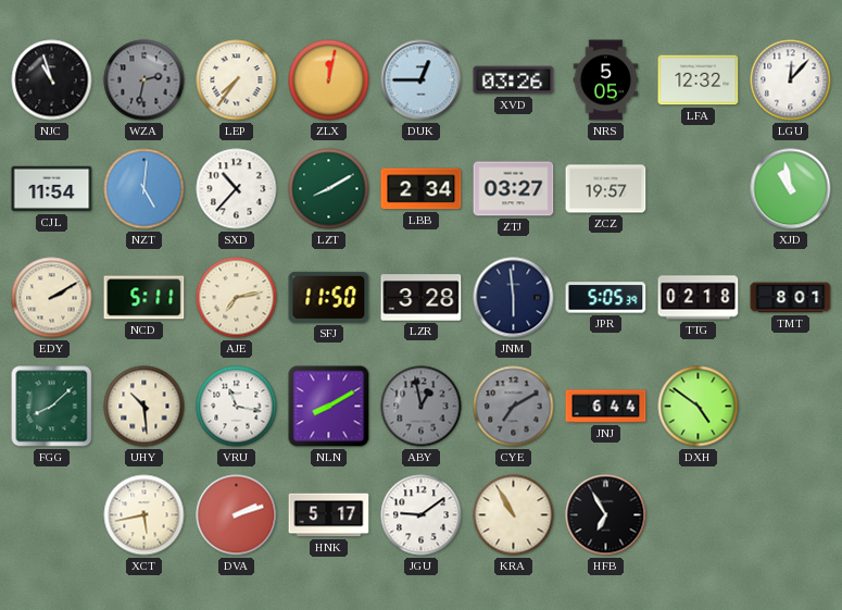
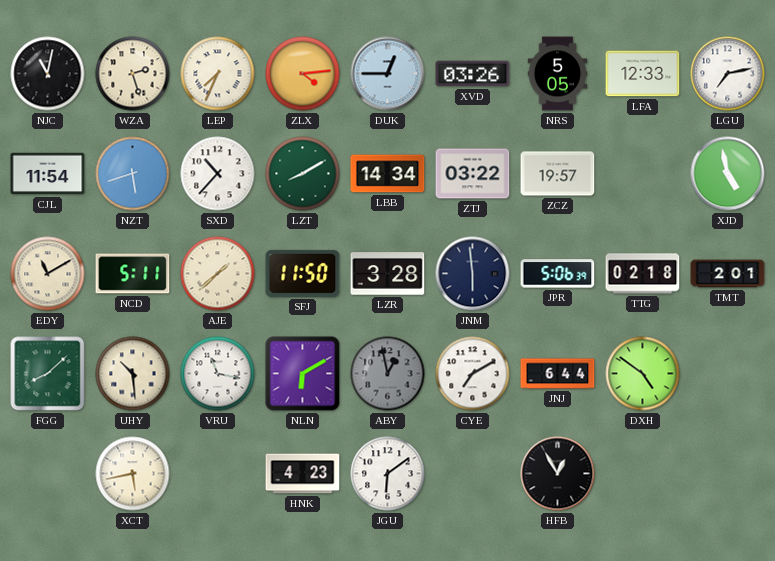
NJC: 10:57 -> 11:02 (48, 74)
WZA: 2:32 -> 2:27 (133, 74)
WZA dial: grey -> cream (133, 74)
LEP: 7:36 -> 7:34 (218, 74)
ZLX: 12:02 -> 4:14 (303, 74)
LFA: 12:32 -> 12:33 (643, 74)
LGU: 12:07 -> 7:13 (728, 74)
NZT: 5:01 -> 5:42 (133, 174)
LBB: 2:34 -> 14:34 (388, 174)
ZTJ: 03:27 -> 03:22 (473, 174)
XJD: 10:58 -> 4:58 (728, 174)
EDY: 2:10 -> 11:10 (48, 274)
AJE: 7:13 -> 1:38 (218, 274)
JPR: 5:05 -> 5:06 (558, 274)
TMT: 8:01 -> 2:01 (728, 274)
NLN: 8:10 -> 6:10 (303, 374)
CYE dial: grey -> white (473, 374)
DVA: 2:12 -> none (237, 515)
HNK: 5:17 -> 4:23 (303, 474)
JGU: 9:09 -> 6:09 (388, 474)
KRA: 10:55 -> none (514, 515)
HFB: 6:55 -> 12:55 (558, 474)
